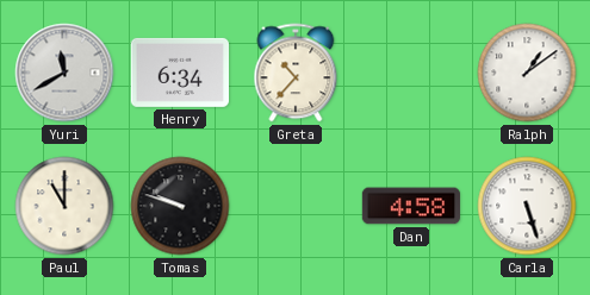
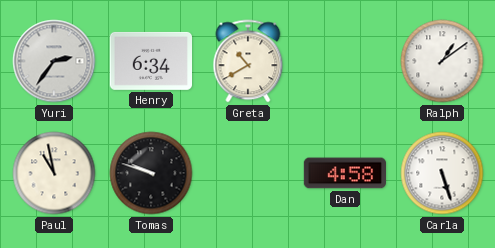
Yuri: 11:40 -> 2:36 (54, 61)
Greta: 10:37 -> 10:40 (248, 61)
Paul: 11:00 -> 10:58 (54, 173)
